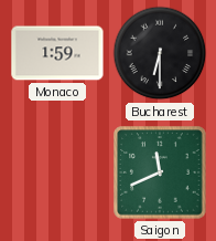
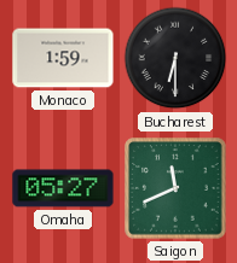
Omaha: none -> 05:27 (63, 188)
